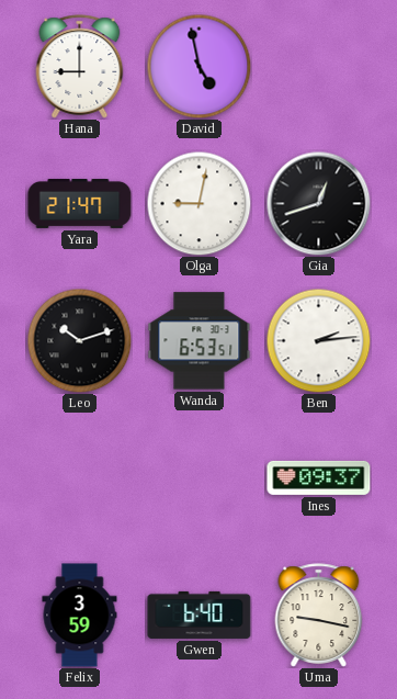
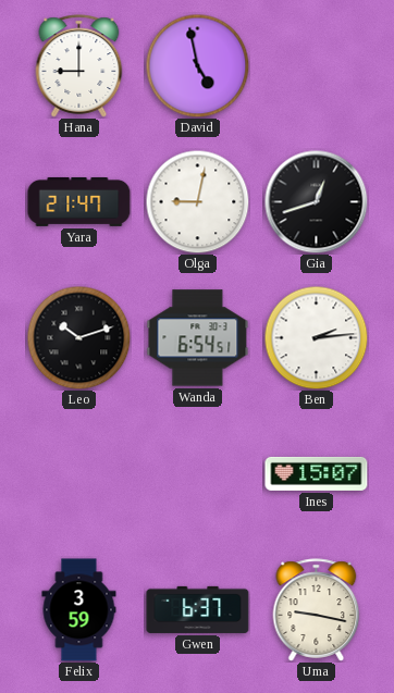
Wanda: 6:53 -> 6:54 (198, 338)
Ines: 09:37 -> 15:07 (317, 473)
Gwen: 6:40 -> 6:37 (198, 609)
